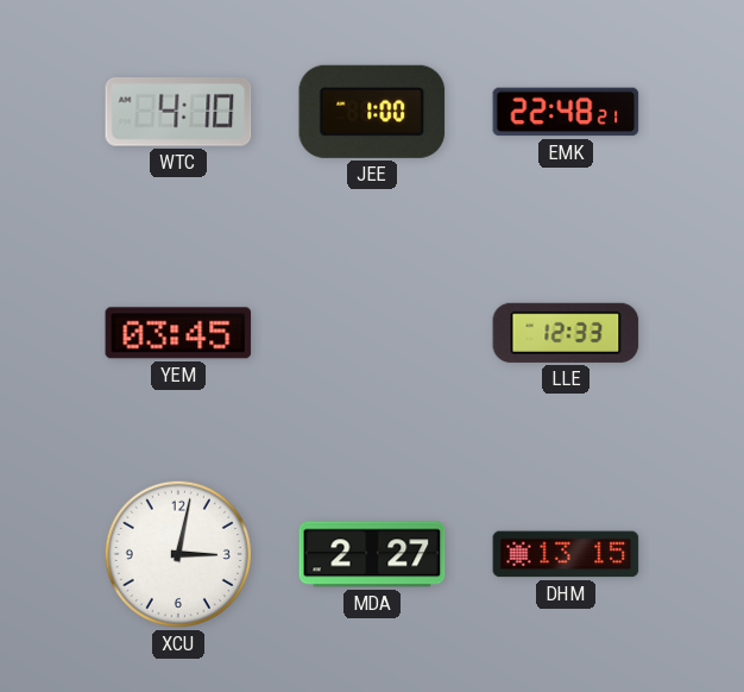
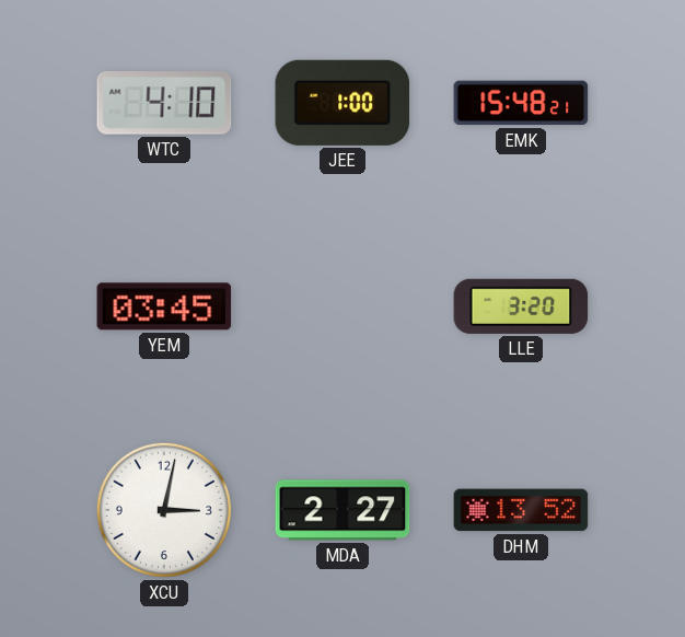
EMK: 22:48 -> 15:48 (521, 103)
LLE: 12:33 -> 3:20 (521, 306)
DHM: 13:15 -> 13:52 (521, 510)
